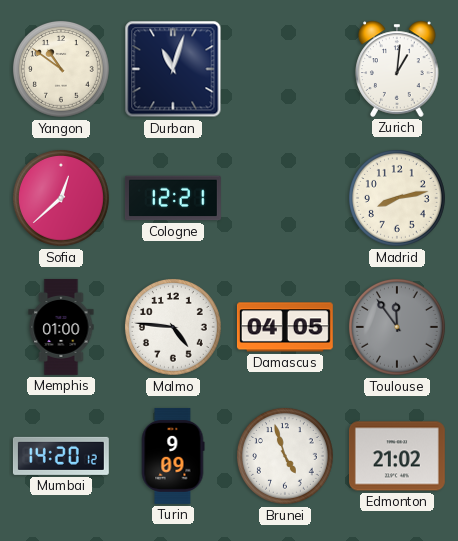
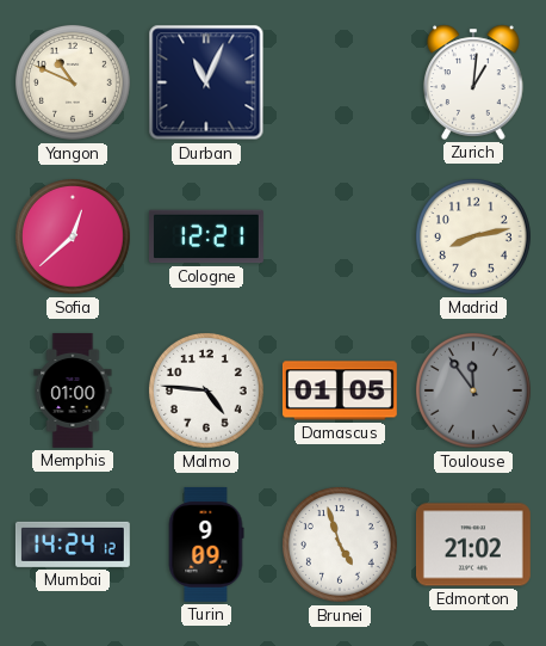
Yangon: 10:51 -> 10:49 (73, 82)
Durban: 11:03 -> 11:04 (206, 82)
Damascus: 04:05 -> 01:05 (340, 390)
Mumbai: 14:20 -> 14:24 (73, 545)
